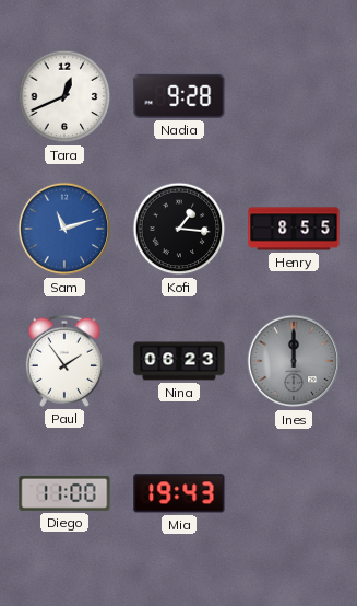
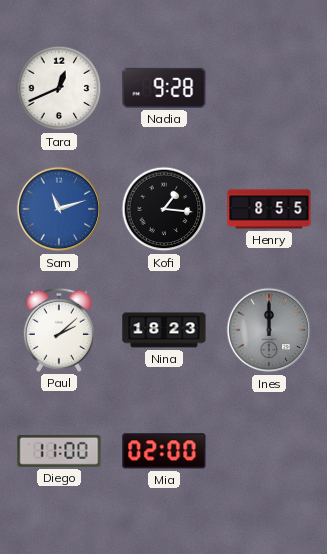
Paul: 1:54 -> 2:08 (59, 330)
Nina: 06:23 -> 18:23 (164, 330)
Mia: 19:43 -> 02:00 (164, 451)
